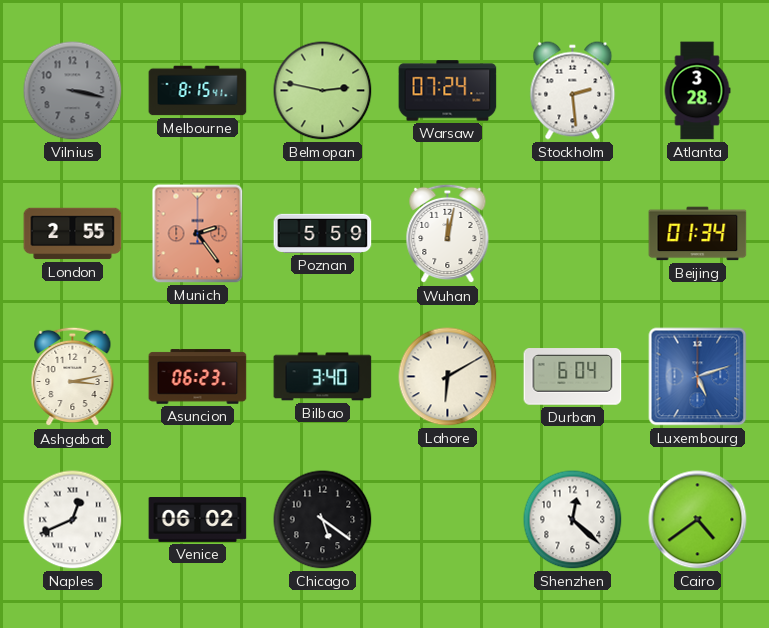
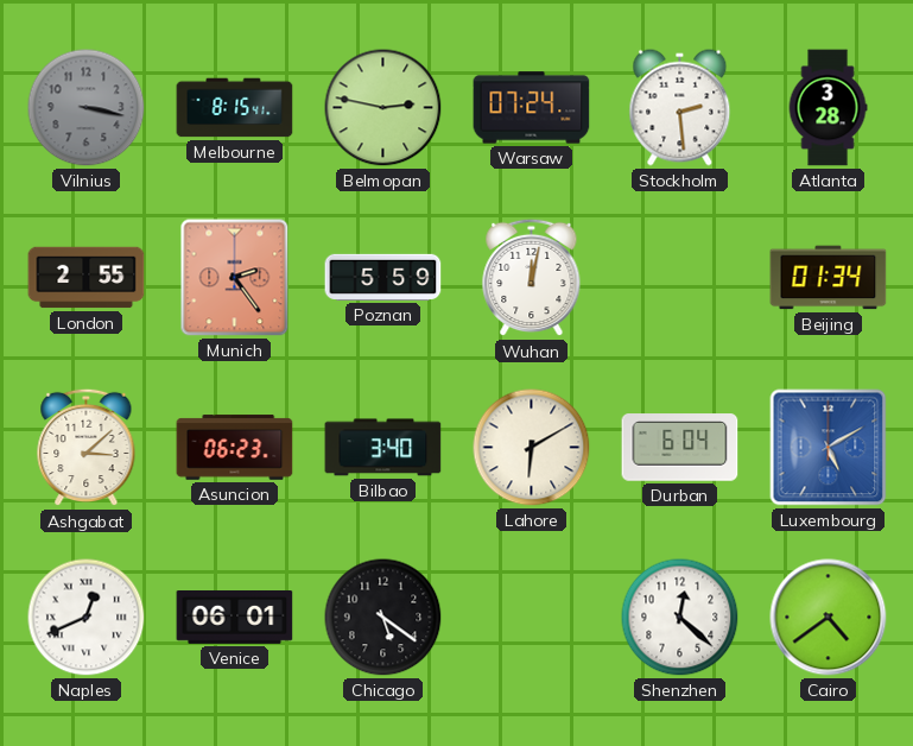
Ashgabat: 3:13 -> 3:08 (87, 448)
Luxembourg: 5:12 -> 5:10 (829, 448)
Venice: 06:02 -> 06:01 (235, 618)
